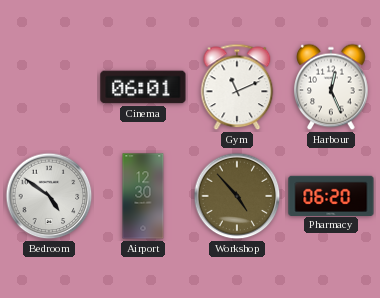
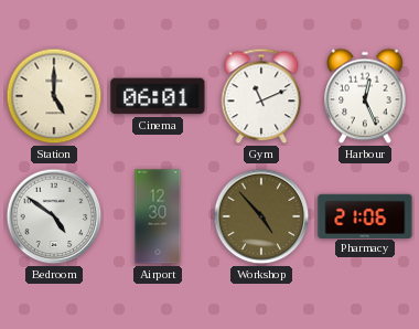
Station: none -> 5:00 (54, 96)
Pharmacy: 06:20 -> 21:06 (365, 215)
